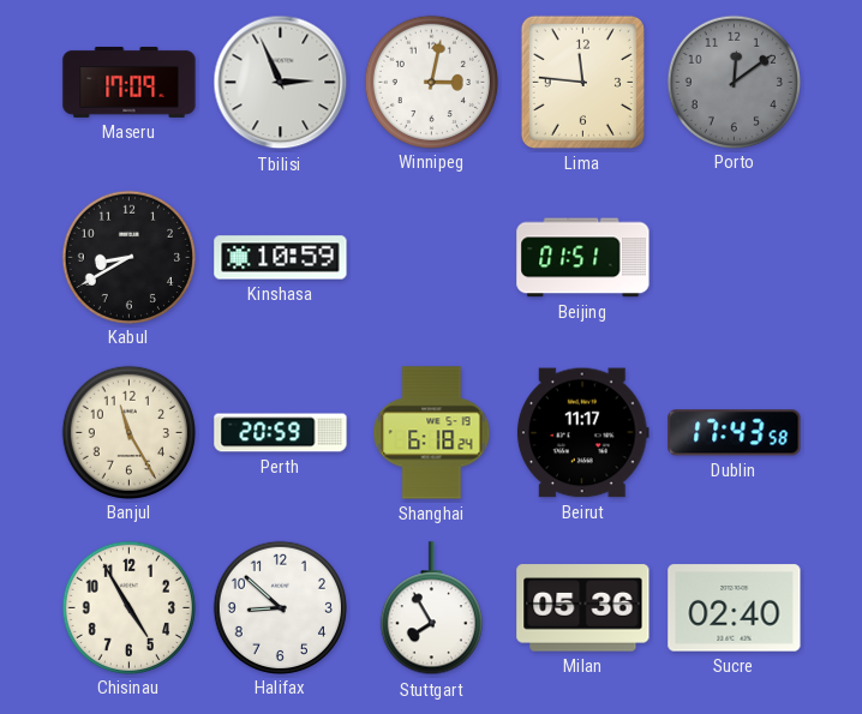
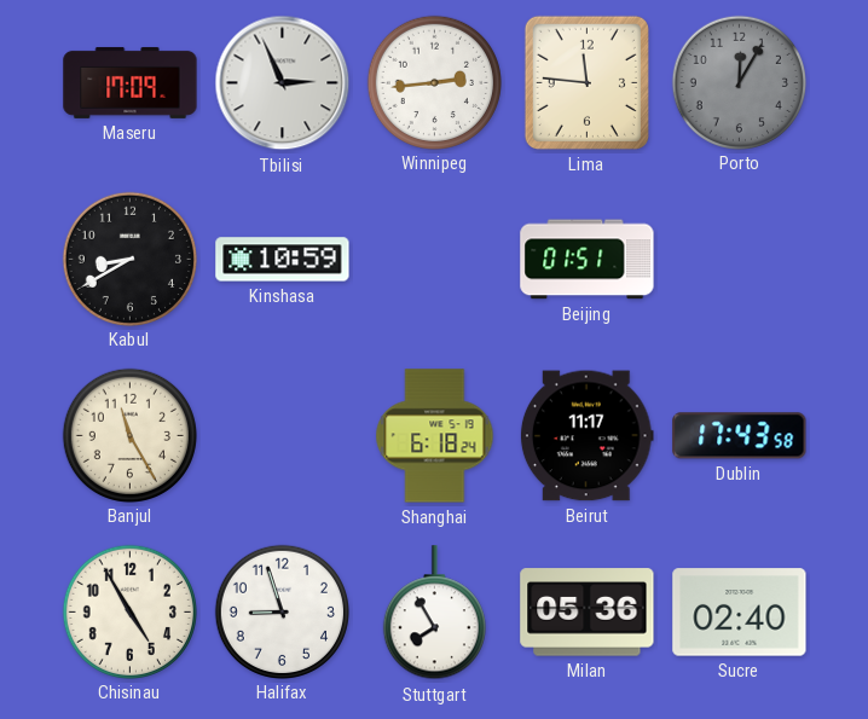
Winnipeg: 3:02 -> 2:44 (434, 82)
Porto: 12:09 -> 12:05 (739, 82)
Perth: 20:59 -> none (281, 433)
Halifax: 8:52 -> 8:57 (282, 611)
